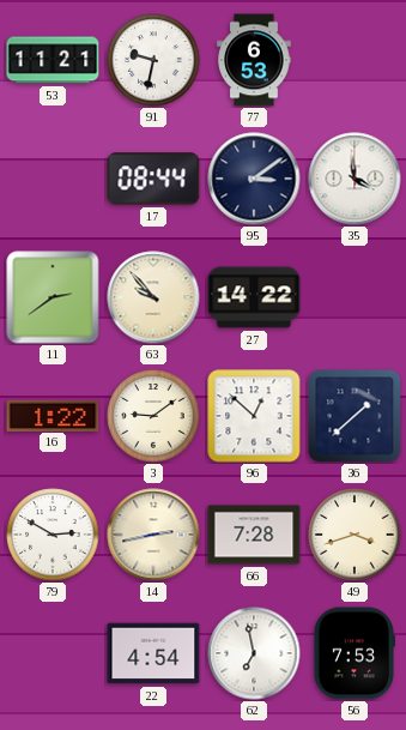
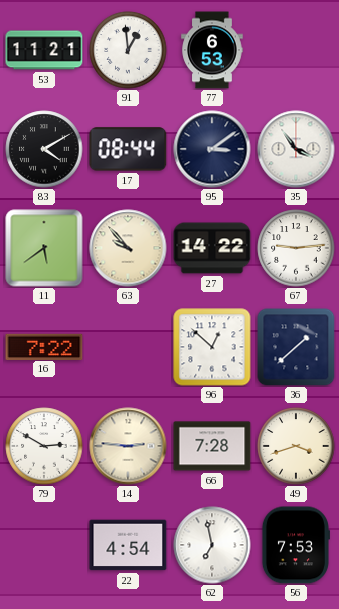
91: 9:32 -> 12:59 (128, 50)
83: none -> 4:10 (44, 149)
35: 3:59 -> 3:54 (296, 149)
11: 2:39 -> 5:39 (44, 248)
67: none -> 9:14 (296, 248)
16: 1:22 -> 7:22 (44, 346)
3: 9:09 -> none (153, 416)
14: 2:43 -> 2:46 (128, 446)
